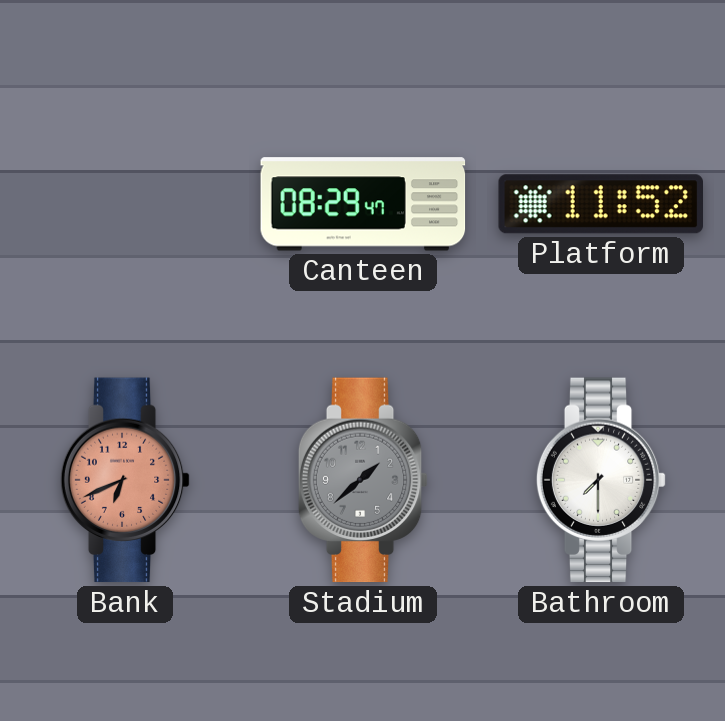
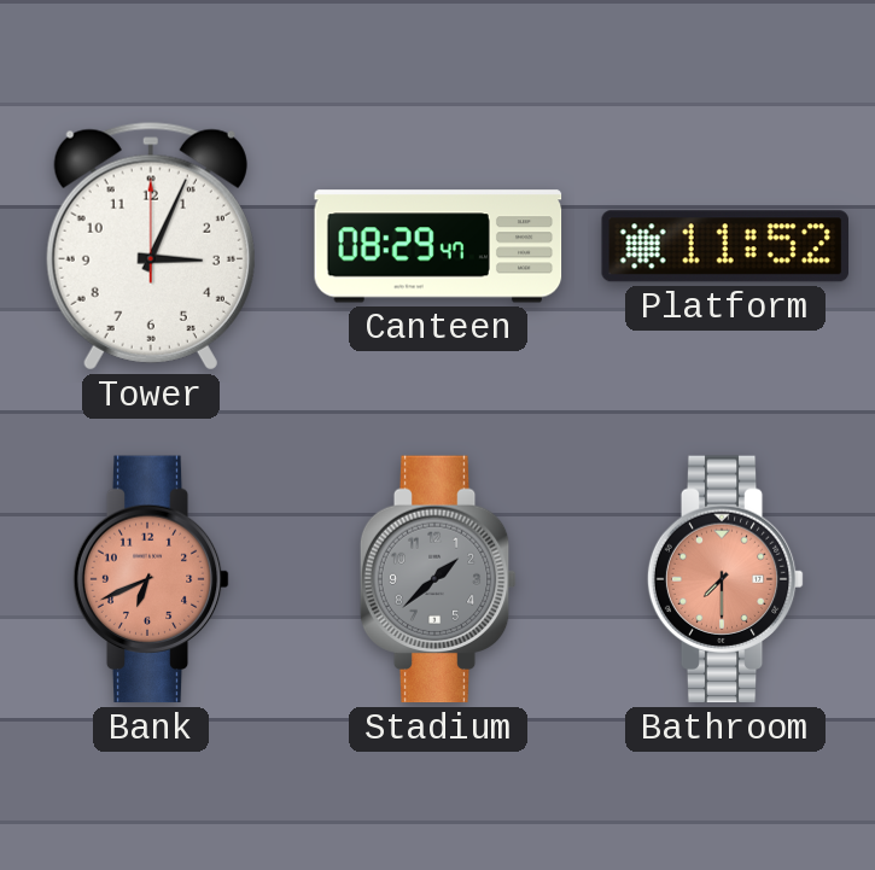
Tower: none -> 3:04 (151, 246)
Bathroom dial: white -> salmon (725, 579)
